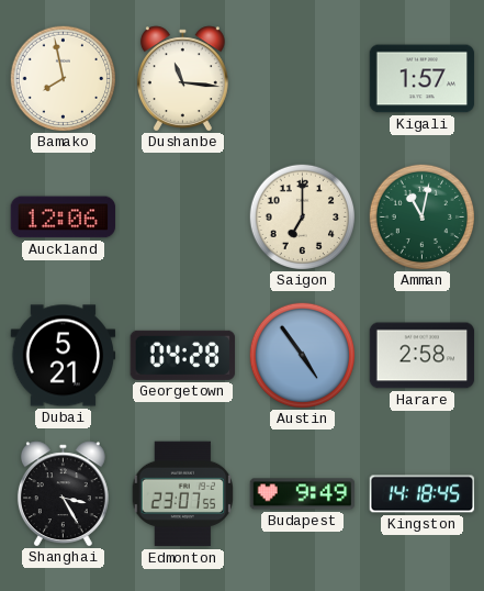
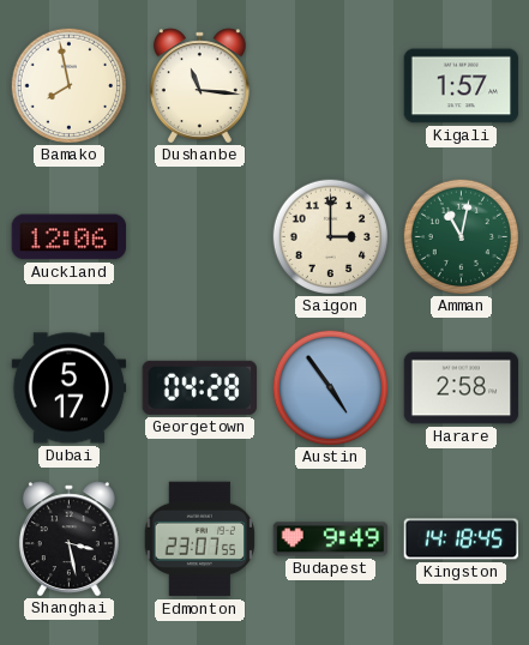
Saigon: 7:00 -> 3:00 (330, 236)
Dubai: 5:21 -> 5:17 (70, 388)
Shanghai: 3:25 -> 3:28 (68, 538)
